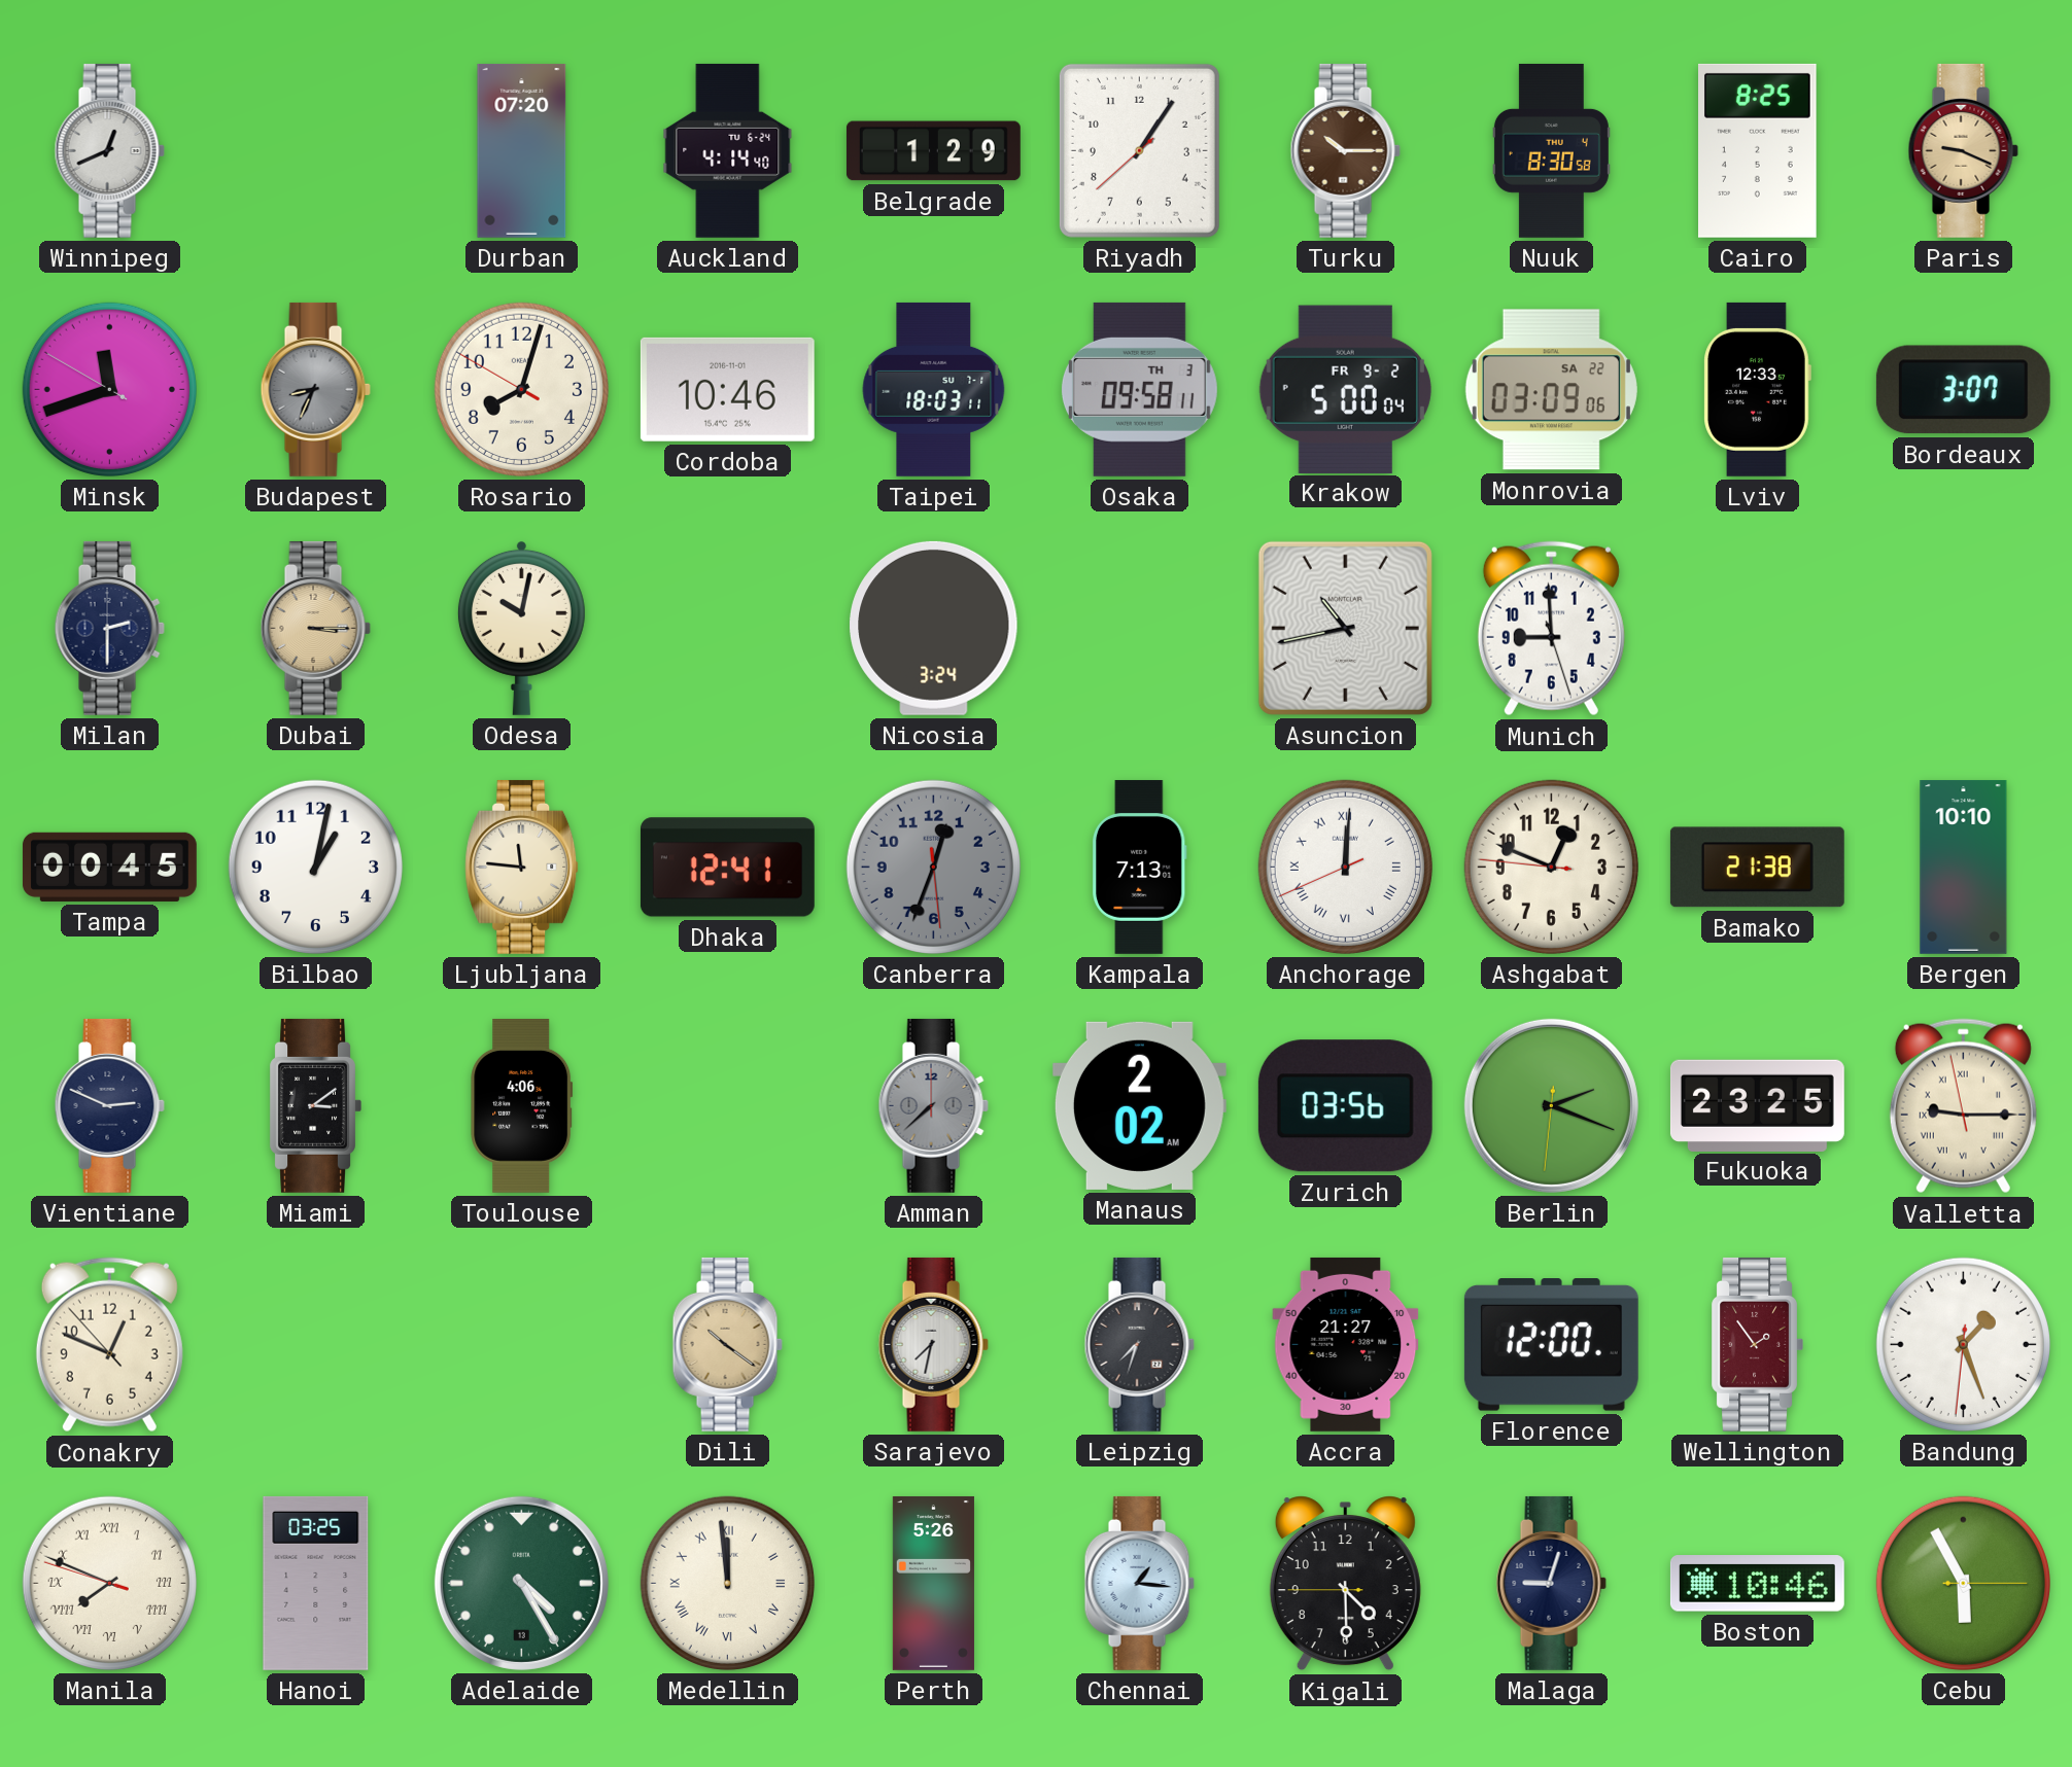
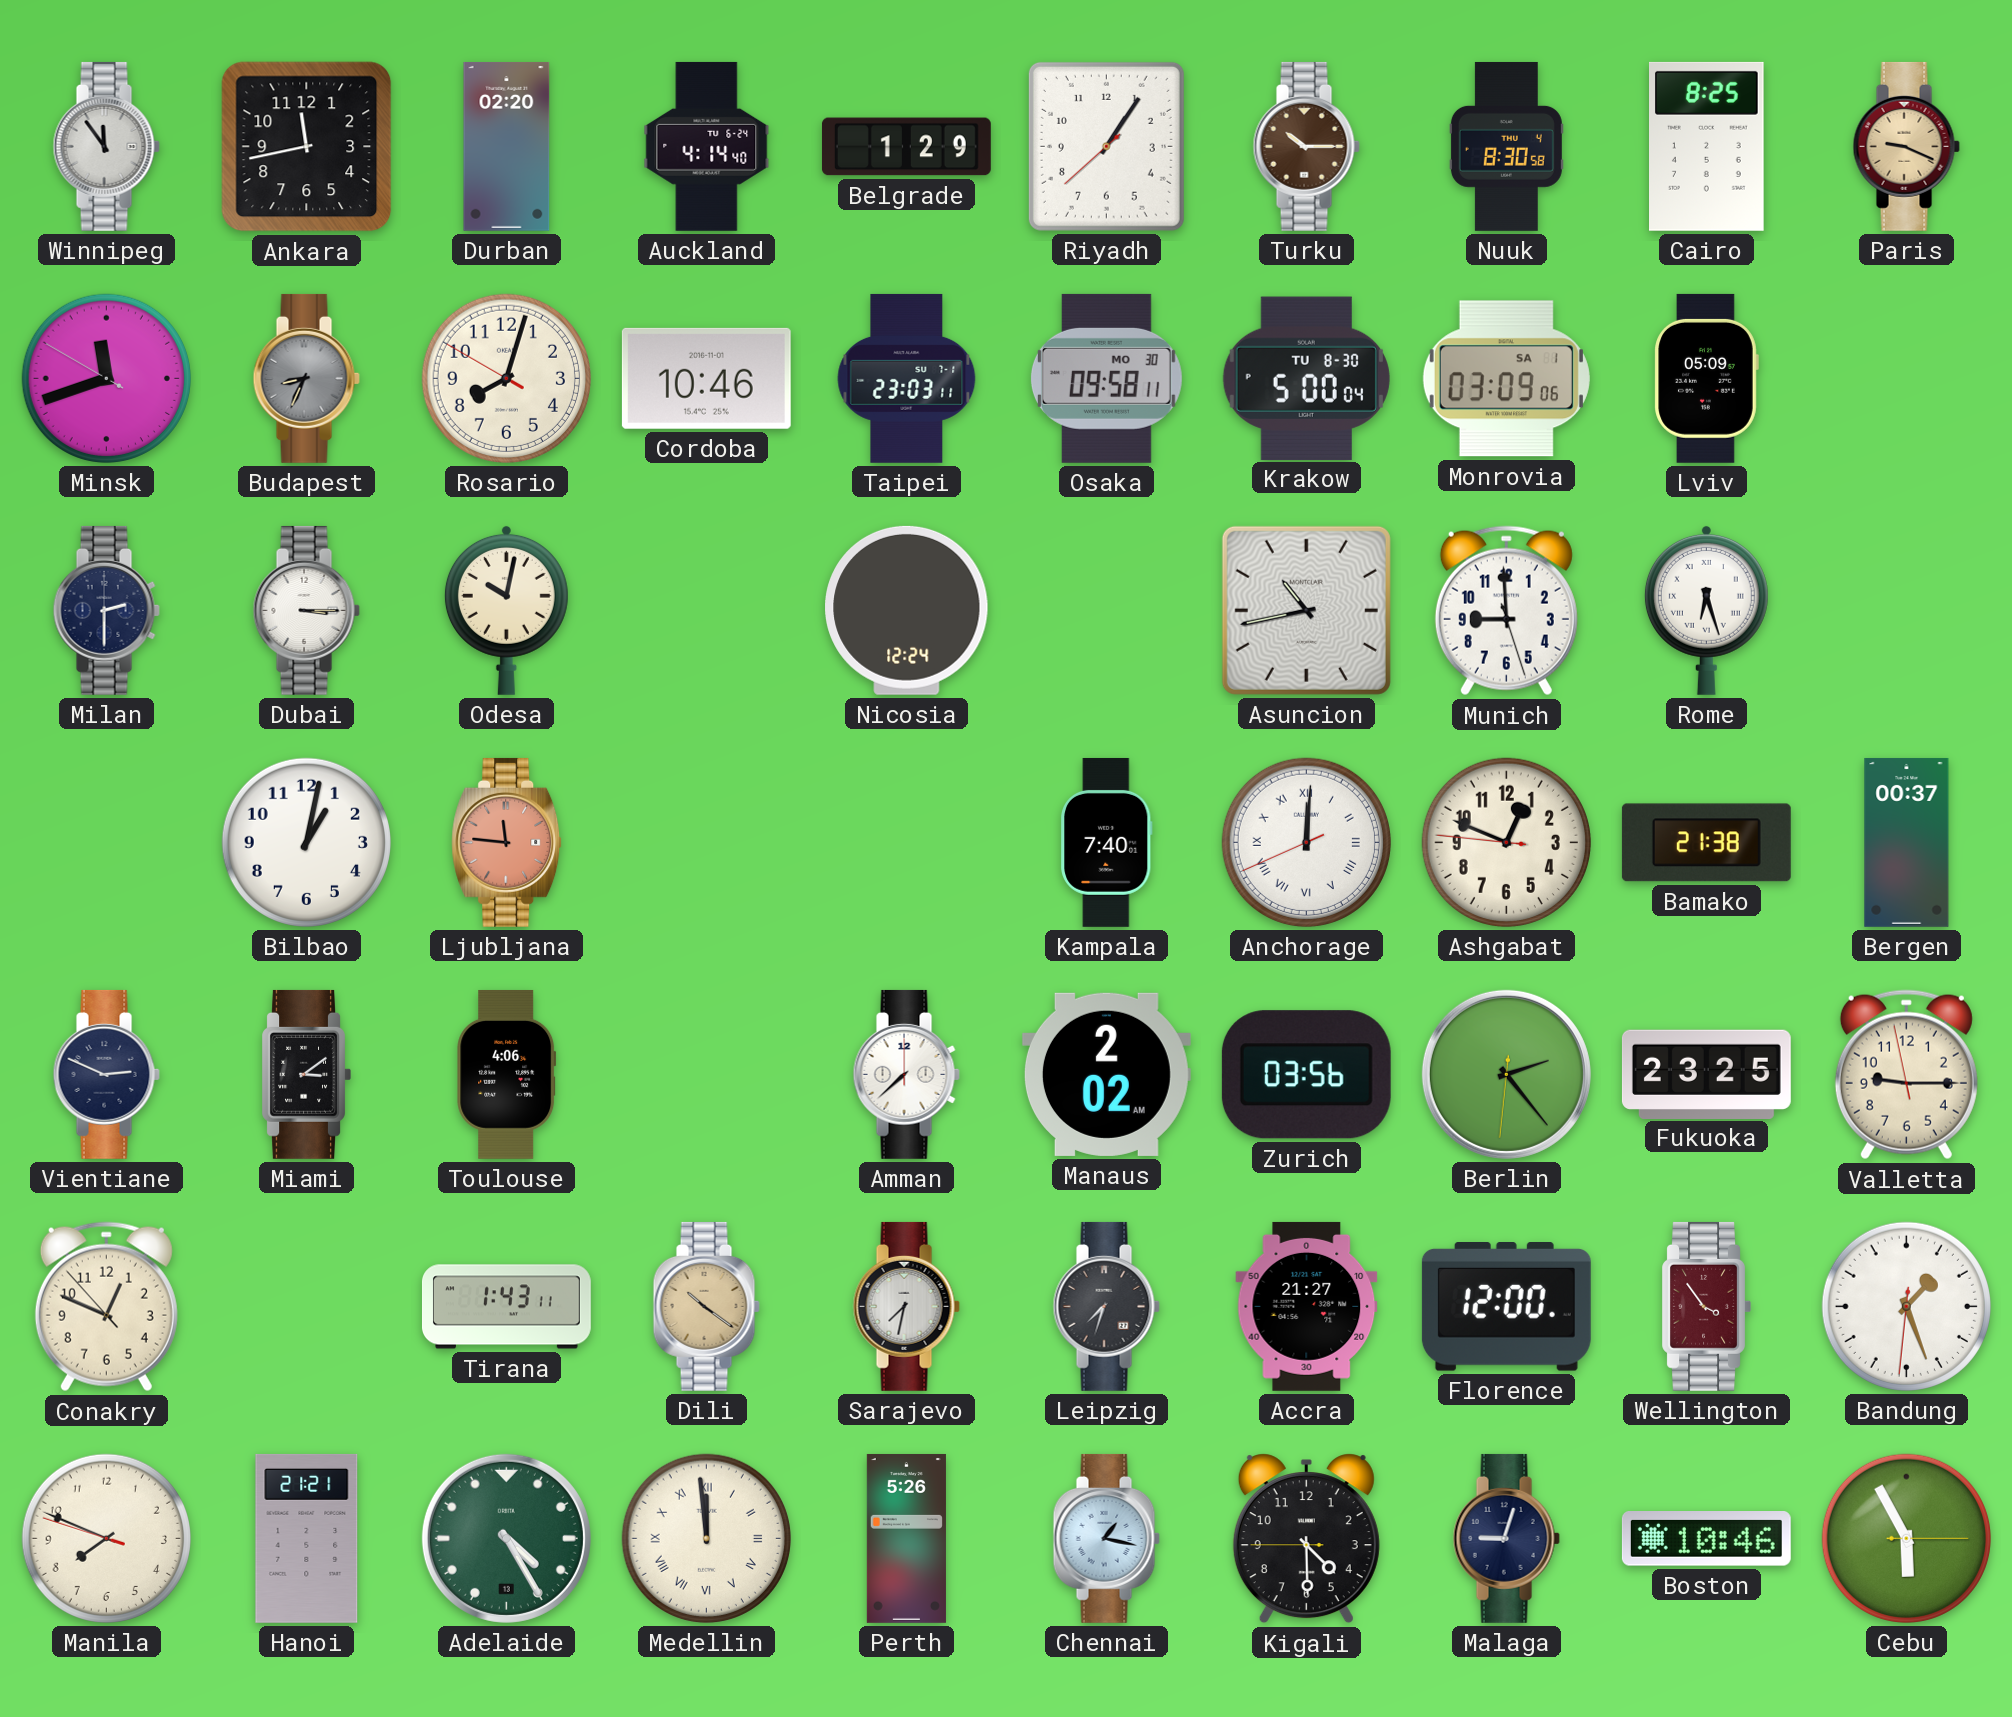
Winnipeg: 12:41 -> 11:54 (106, 146)
Ankara: none -> 11:43 (307, 147)
Durban: 07:20 -> 02:20 (507, 146)
Taipei: 18:03 -> 23:03 (907, 378)
Osaka date: TH 3 -> MO 30 (1106, 378)
Krakow date: FR 9-2 -> TU 8-30 (1306, 378)
Monrovia date: SA 22 -> SA 1 (1506, 379)
Lviv: 12:33 -> 05:09 (1706, 378)
Bordeaux: 3:07 -> none (1963, 390)
Dubai dial: champagne -> white (306, 610)
Nicosia: 3:24 -> 12:24 (907, 610)
Rome: none -> 6:27 (1706, 610)
Tampa: 00:45 -> none (109, 867)
Ljubljana dial: cream -> salmon (507, 842)
Dhaka: 12:41 -> none (727, 868)
Canberra: 12:33 -> none (933, 867)
Kampala: 7:13 -> 7:40 (1107, 842)
Bergen: 10:10 -> 00:37 (1907, 842)
Amman dial: grey -> white (906, 1074)
Berlin: 2:18 -> 2:23 (1506, 1074)
Valletta numerals: Roman -> Arabic (1906, 1075)
Tirana: none -> 1:43 (506, 1307)
Wellington: 1:54 -> 3:54 (1706, 1306)
Manila numerals: Roman -> Arabic (106, 1538)
Hanoi: 03:25 -> 21:21 (307, 1538)
Chennai: 1:16 -> 1:17 (1106, 1538)
